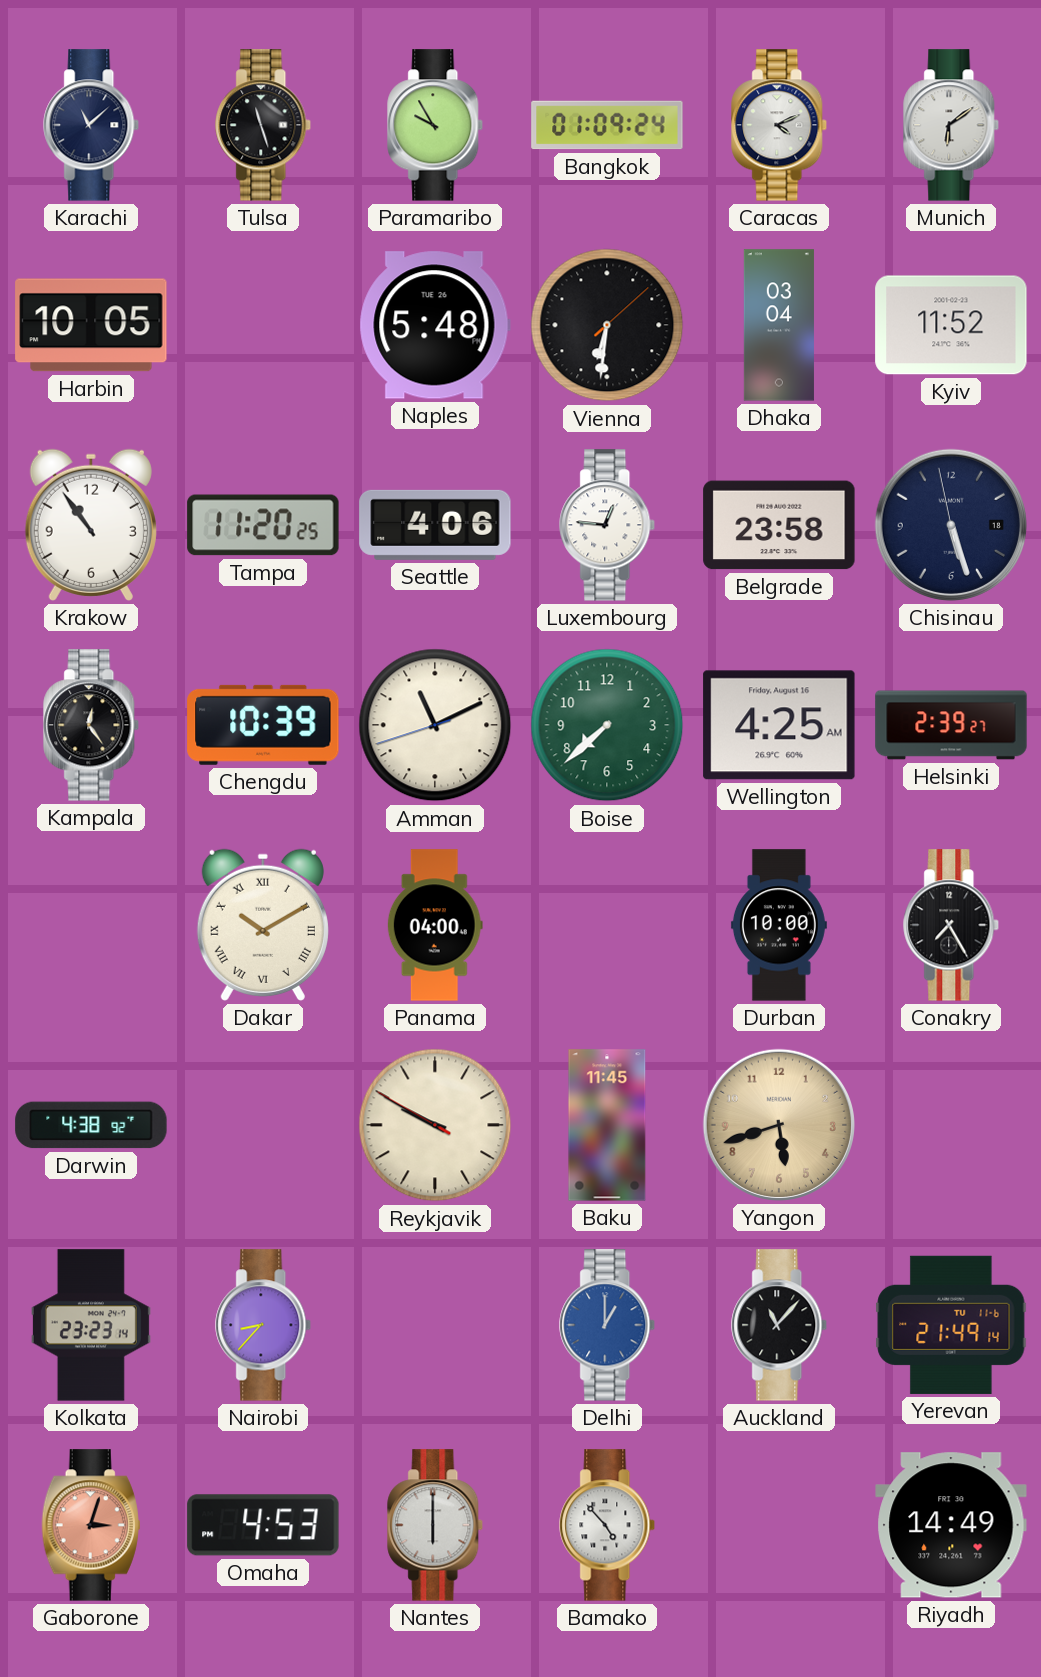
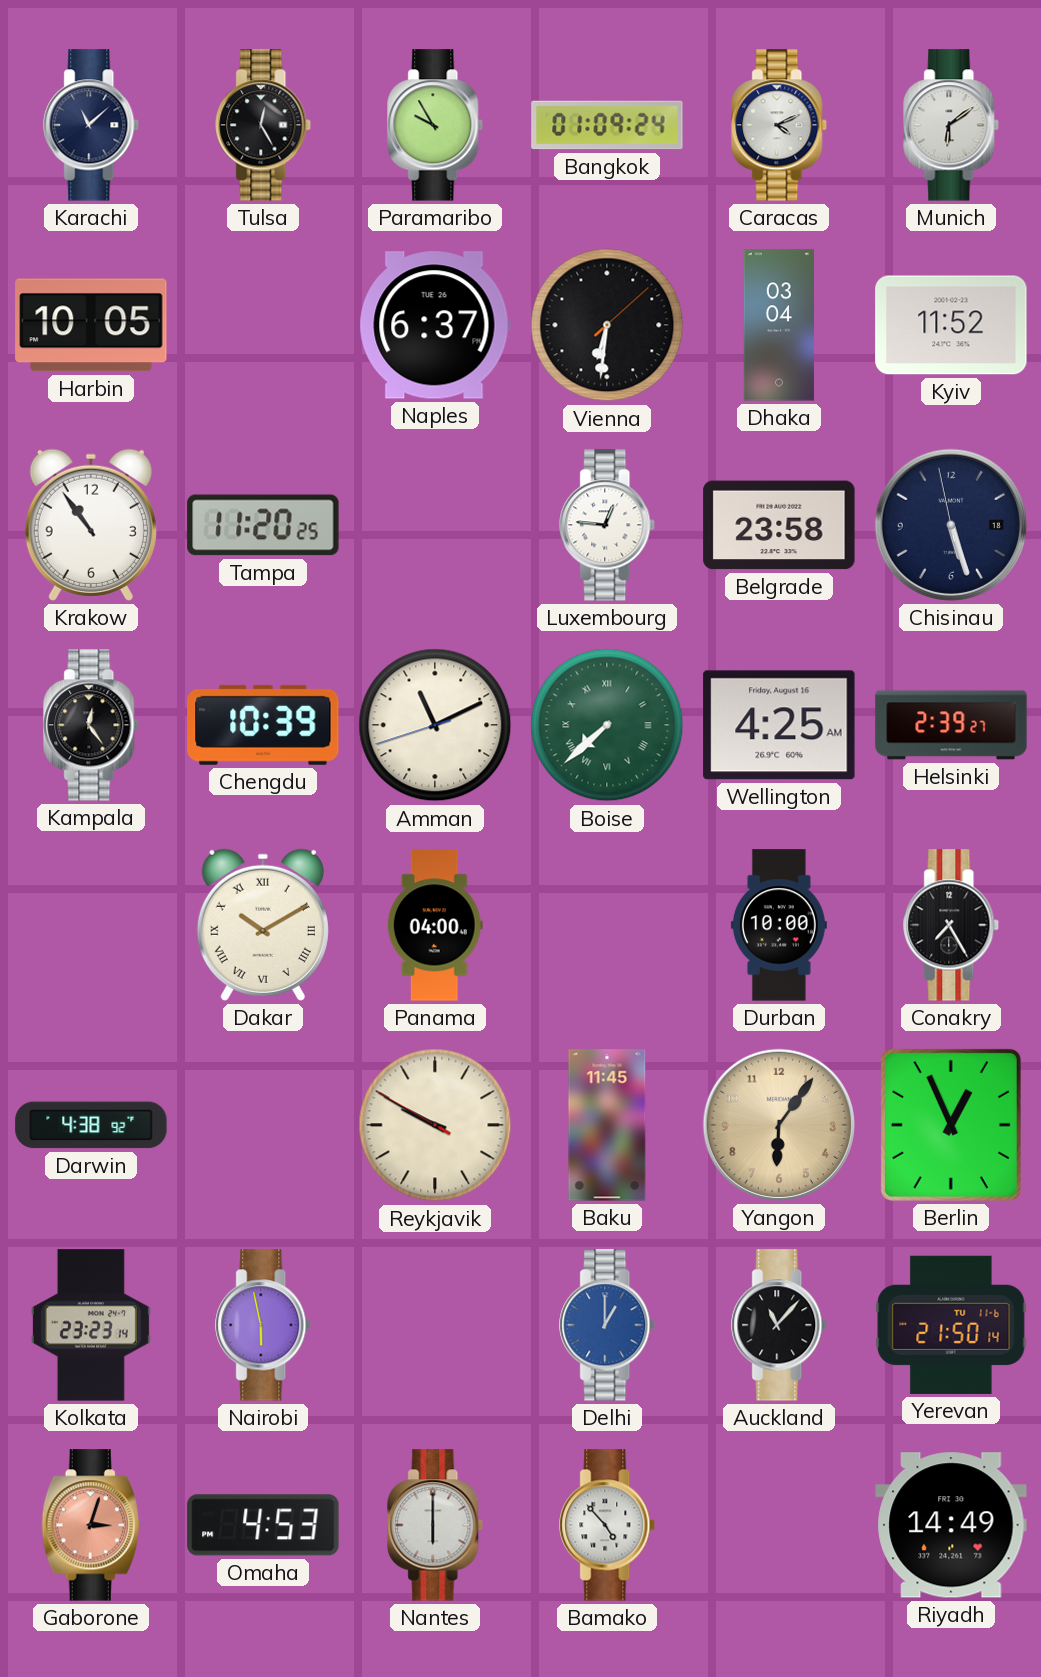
Tulsa: 11:27 -> 12:25 (264, 125)
Naples: 5:48 -> 6:37 (435, 325)
Seattle: 4:06 -> none (435, 525)
Boise numerals: Arabic -> Roman (607, 725)
Yangon: 5:42 -> 6:06 (779, 1125)
Berlin: none -> 12:56 (951, 1125)
Nairobi: 8:37 -> 5:58 (264, 1325)
Yerevan: 21:49 -> 21:50 (951, 1325)
